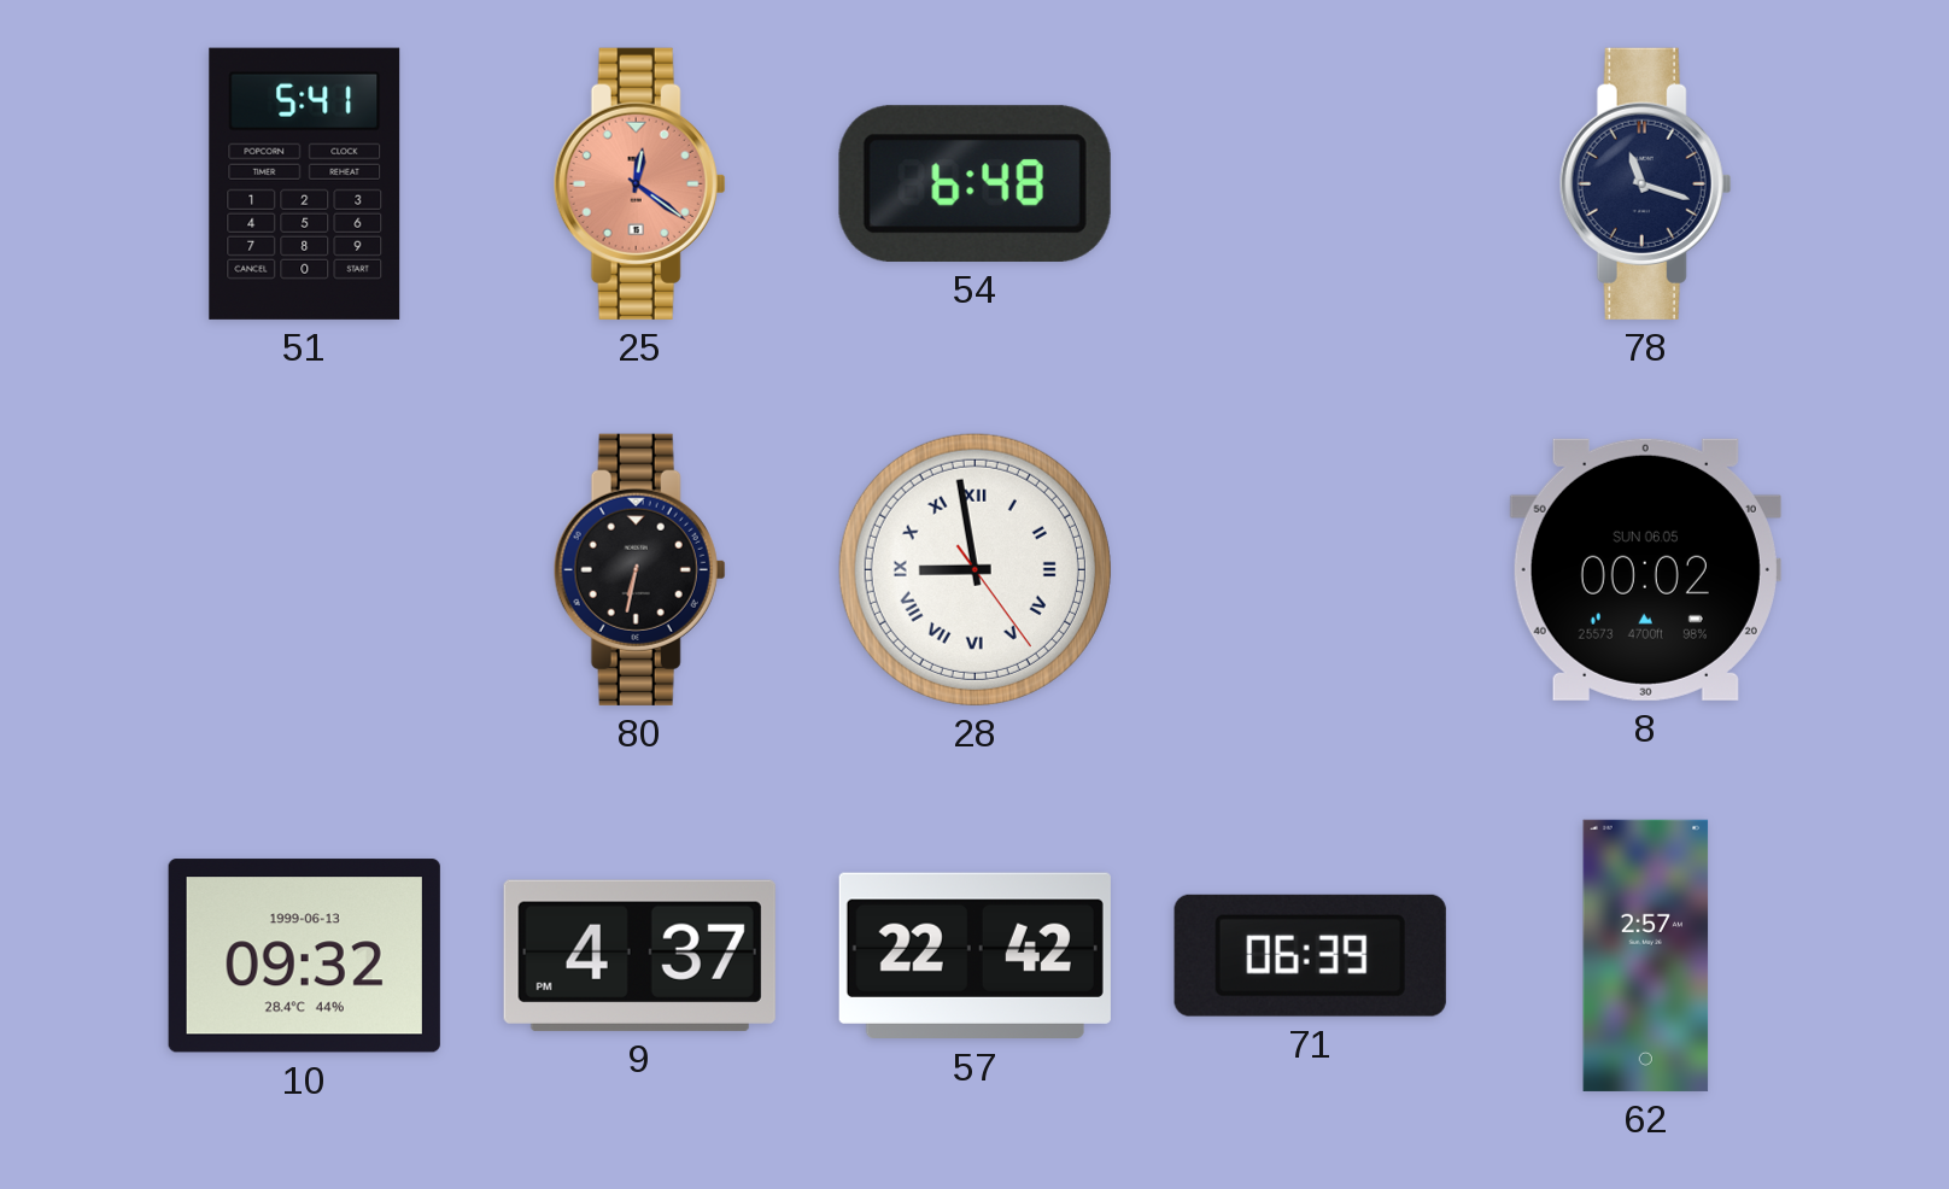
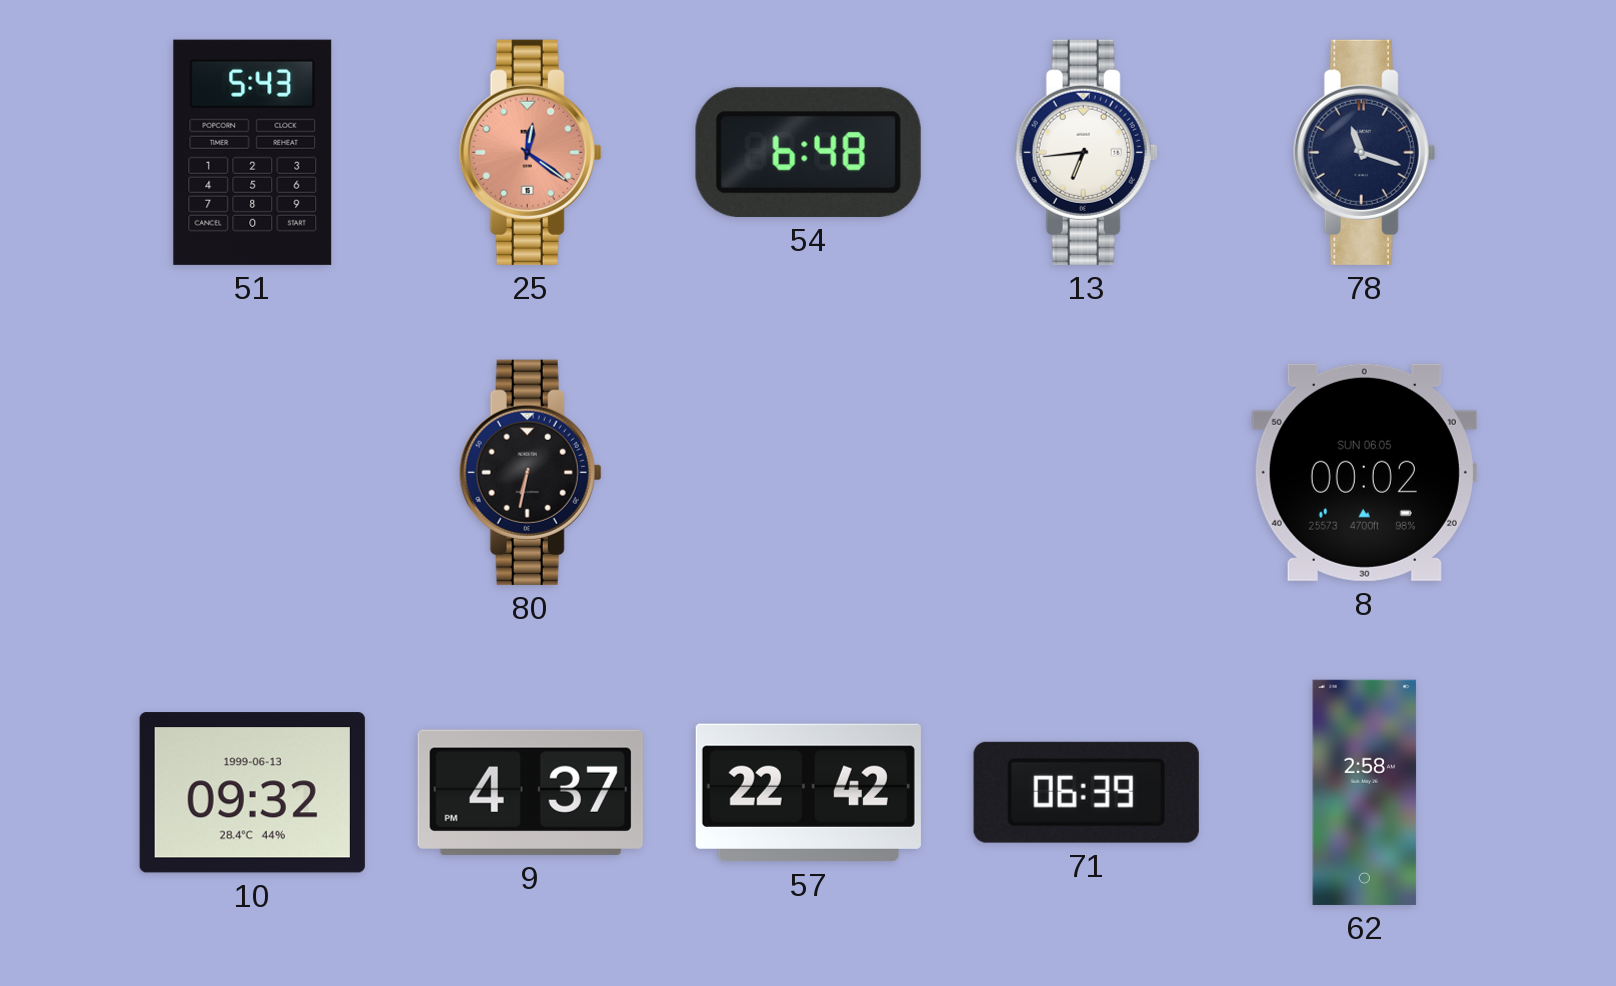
51: 5:41 -> 5:43 (253, 152)
13: none -> 6:44 (1086, 152)
28: 8:58 -> none (974, 569)
62: 2:57 -> 2:58 (1365, 792)
